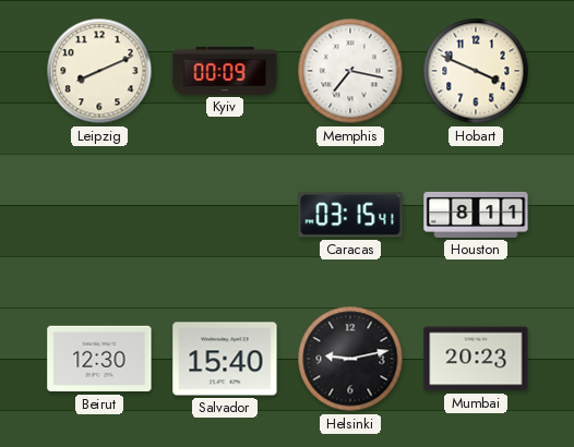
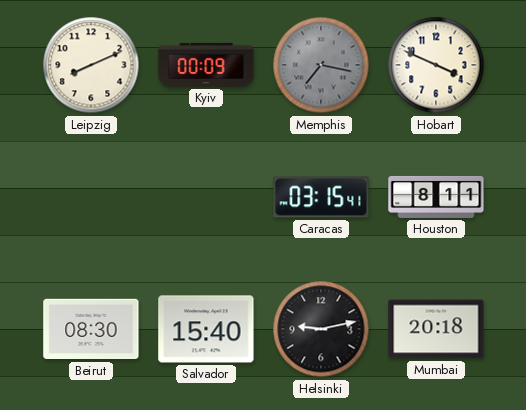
Memphis dial: white -> grey (321, 65)
Beirut: 12:30 -> 08:30 (91, 329)
Mumbai: 20:23 -> 20:18 (436, 329)
